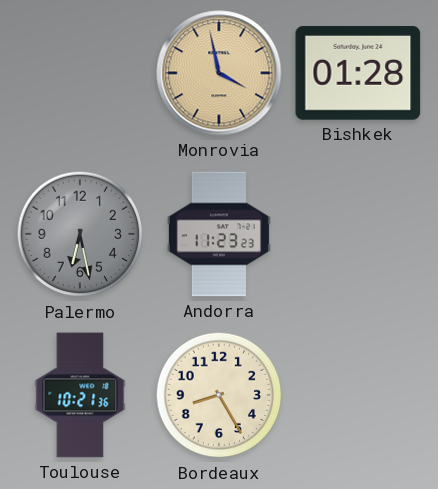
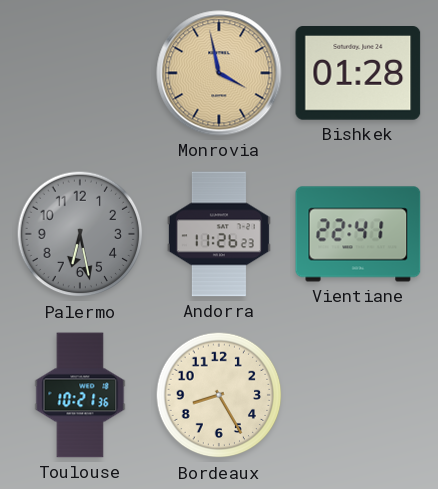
Andorra: 11:23 -> 11:26 (219, 234)
Vientiane: none -> 22:41 (358, 234)
